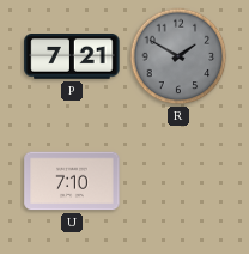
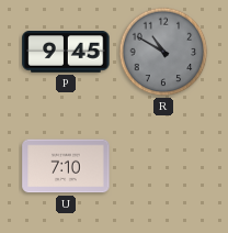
P: 7:21 -> 9:45 (66, 53)
R: 1:50 -> 10:50 (163, 52)
